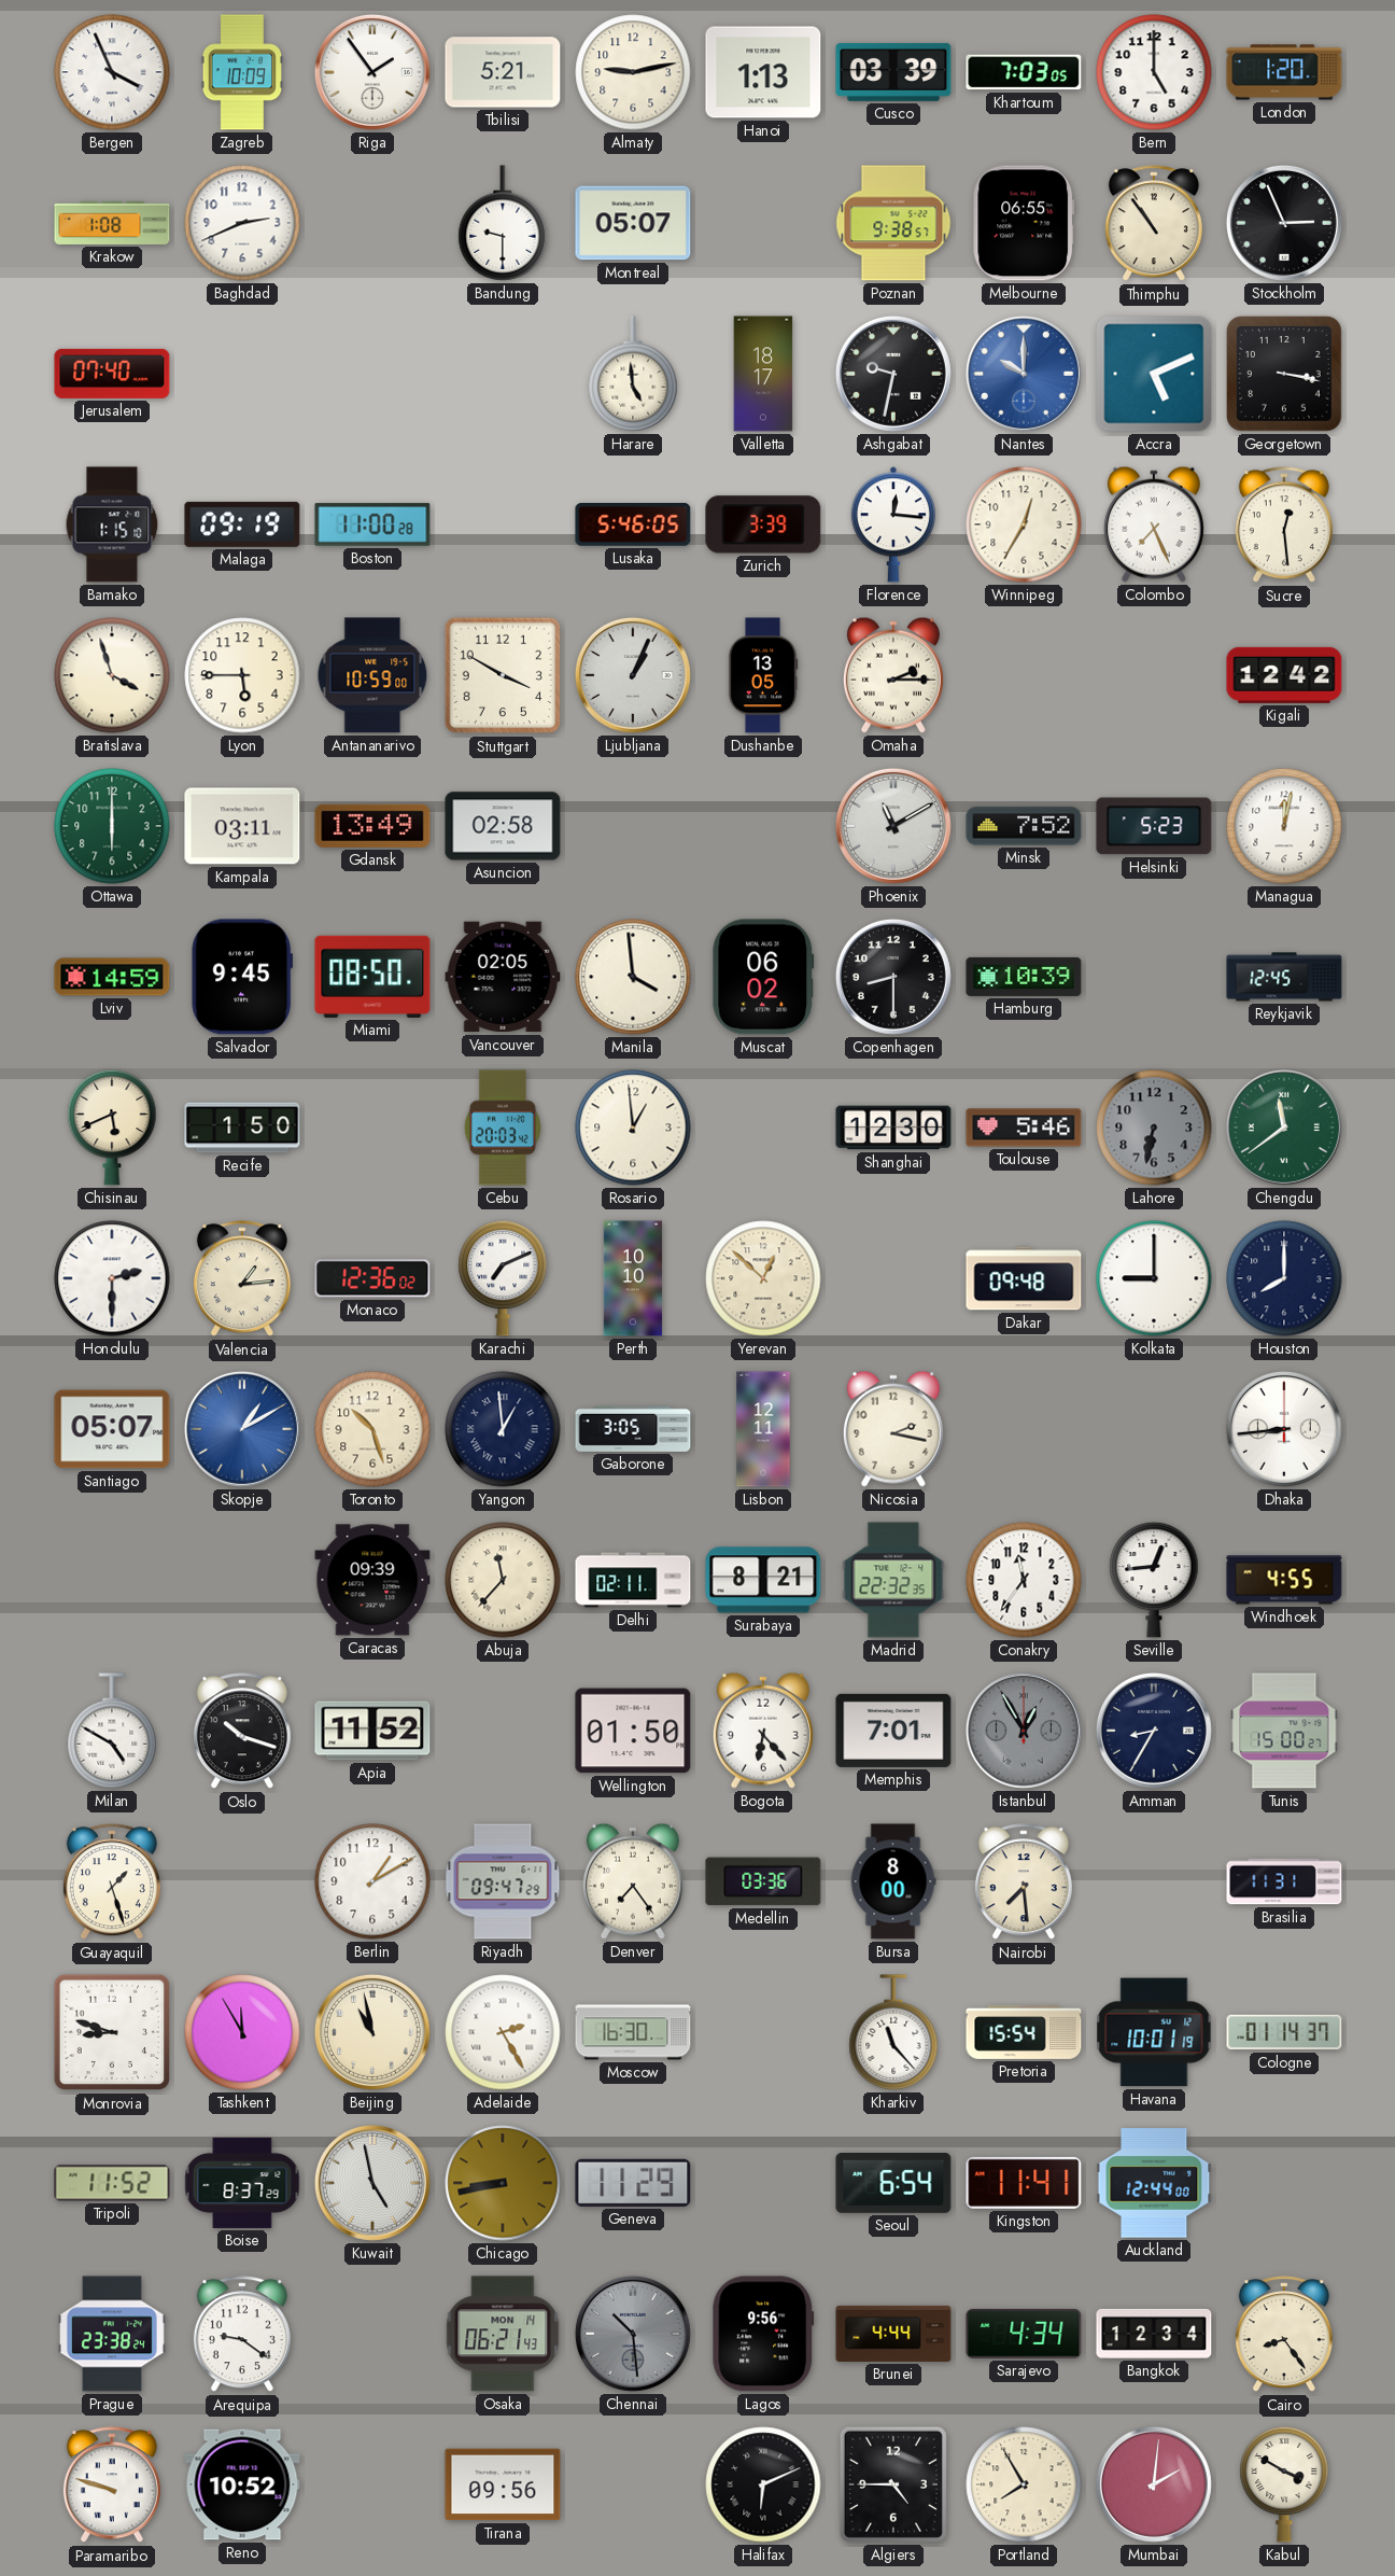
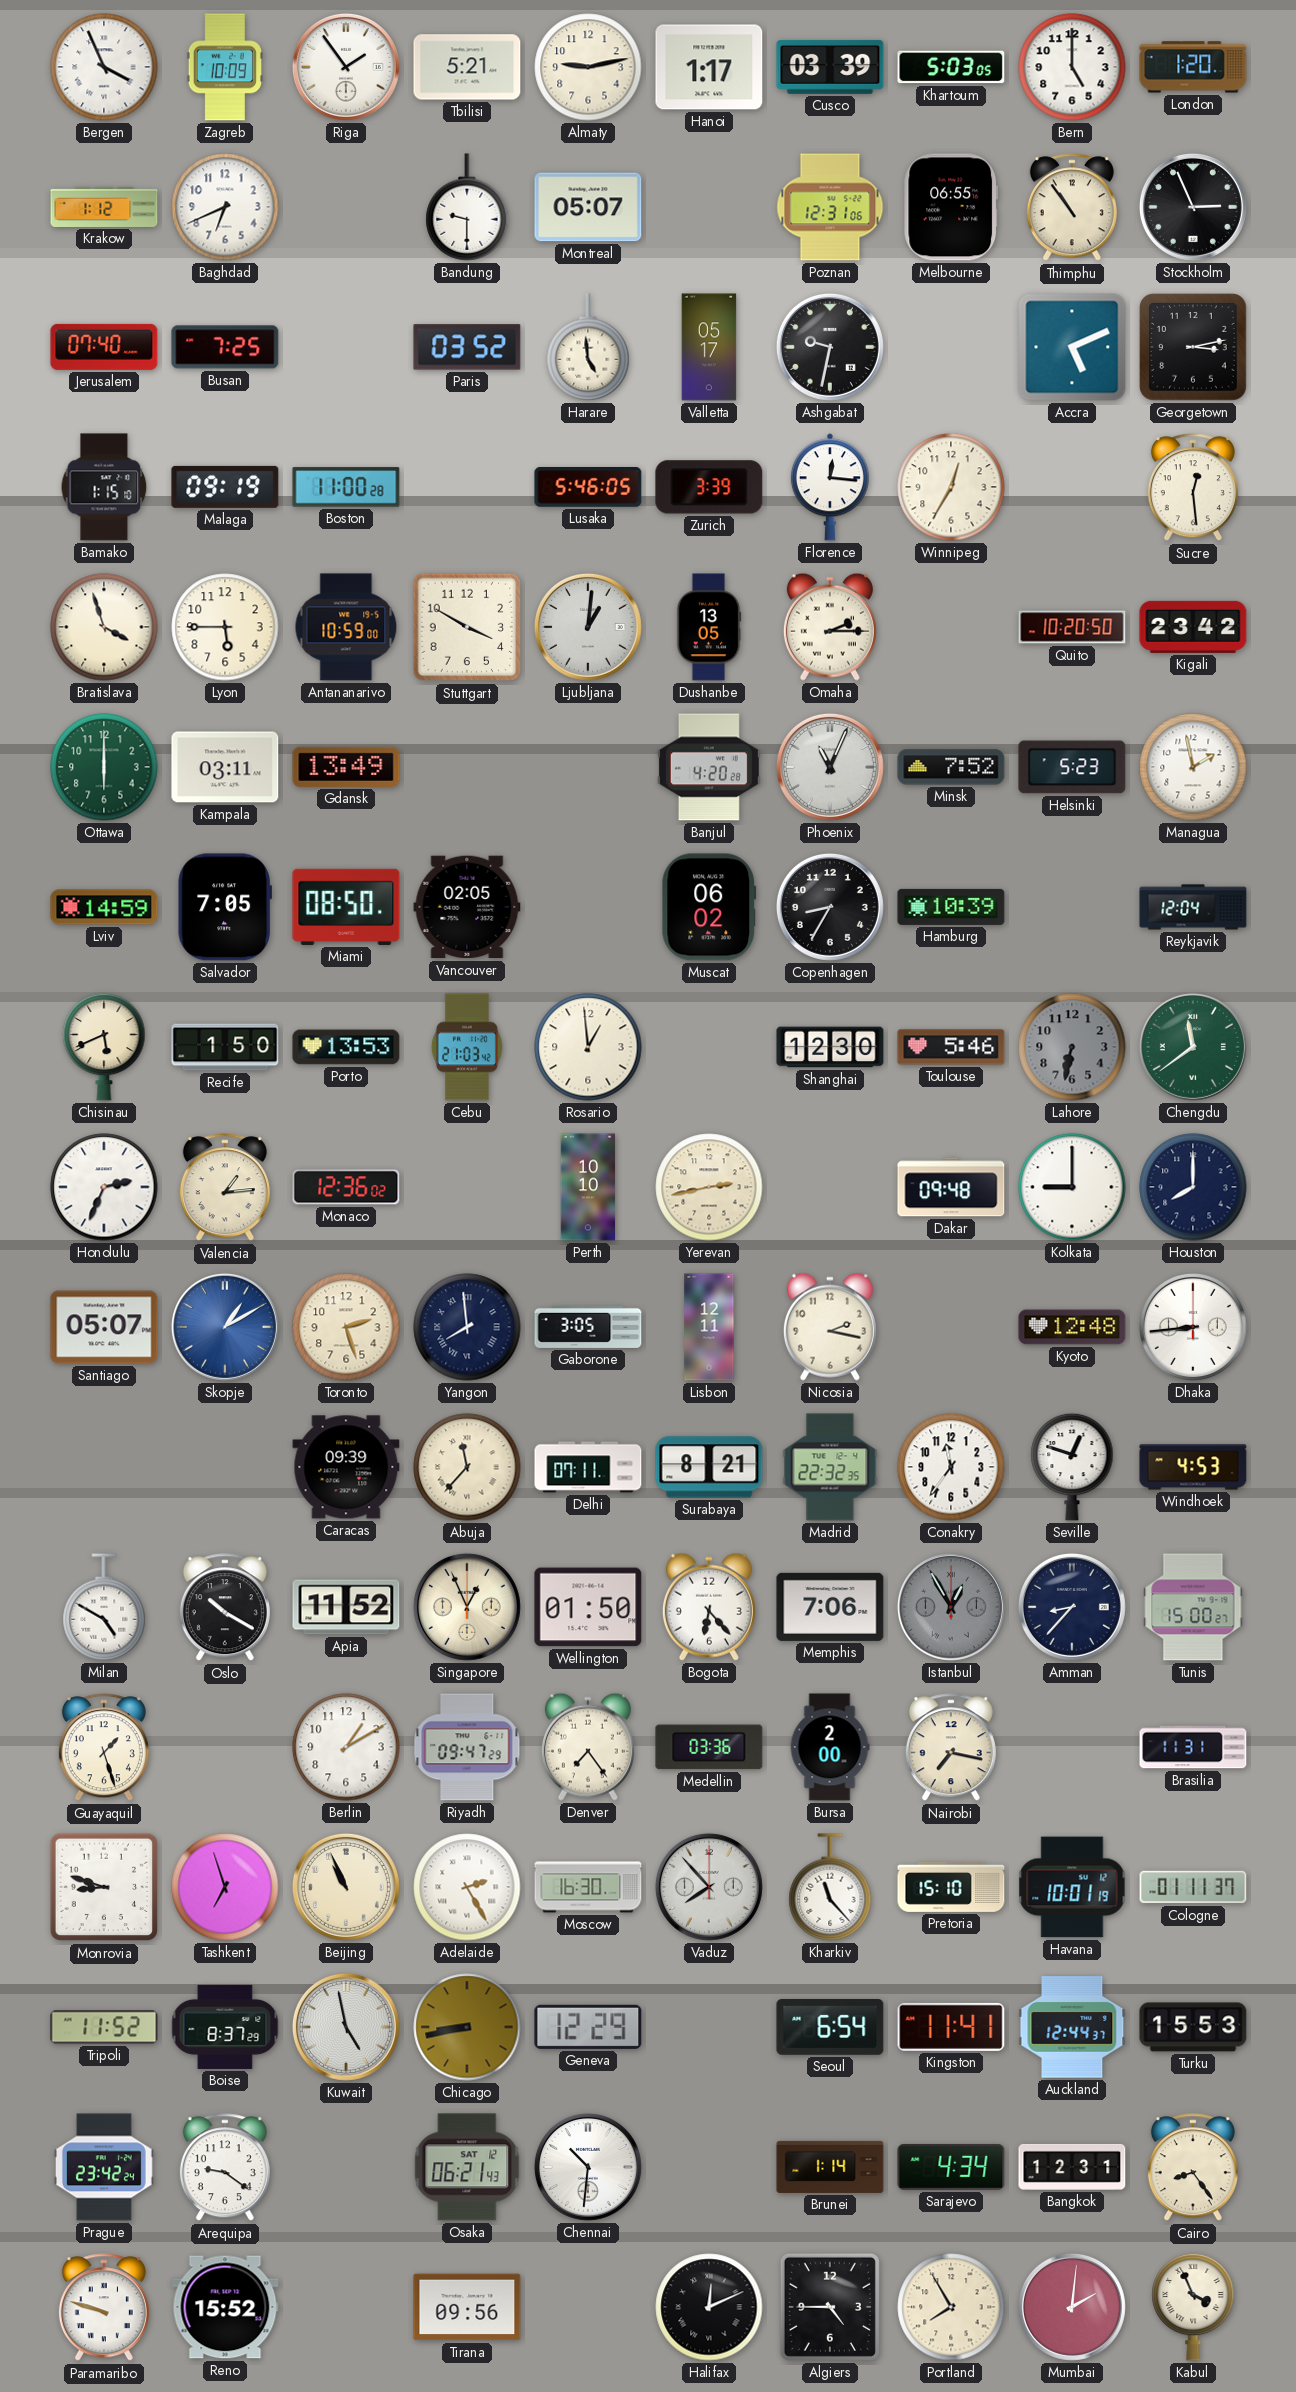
Hanoi: 1:13 -> 1:17 (709, 67)
Khartoum: 7:03 -> 5:03 (951, 67)
Krakow: 1:08 -> 1:12 (104, 207)
Baghdad: 2:41 -> 6:41 (225, 207)
Poznan: 9:38 -> 12:31 (830, 207)
Busan: none -> 7:25 (225, 347)
Paris: none -> 03:52 (467, 347)
Valletta: 18:17 -> 05:17 (709, 347)
Nantes: 10:00 -> none (1024, 374)
Georgetown: 3:17 -> 3:13 (1193, 347)
Colombo: 7:26 -> none (1154, 524)
Ljubljana: 1:04 -> 1:01 (588, 627)
Quito: none -> 10:20 (1072, 627)
Kigali: 12:42 -> 23:42 (1193, 627)
Asuncion: 02:58 -> none (503, 826)
Banjul: none -> 4:20 (709, 767)
Phoenix: 11:10 -> 11:04 (830, 767)
Managua: 12:02 -> 1:58 (1193, 767)
Salvador: 9:45 -> 7:05 (225, 907)
Manila: 3:59 -> none (633, 977)
Copenhagen: 8:30 -> 8:35 (830, 907)
Reykjavik: 12:45 -> 12:04 (1193, 907)
Porto: none -> 13:53 (346, 1047)
Cebu: 20:03 -> 21:03 (467, 1047)
Honolulu: 2:30 -> 2:34 (104, 1187)
Karachi: 7:11 -> none (503, 1278)
Yerevan: 12:52 -> 2:43 (709, 1187)
Toronto: 10:27 -> 2:27 (346, 1327)
Yangon: 12:59 -> 7:59 (467, 1327)
Kyoto: none -> 12:48 (1072, 1327)
Delhi: 02:11 -> 07:11 (588, 1467)
Seville: 12:44 -> 12:48 (1072, 1467)
Windhoek: 4:55 -> 4:53 (1193, 1467)
Oslo: 10:18 -> 10:20 (225, 1608)
Singapore: none -> 12:56 (467, 1607)
Memphis: 7:01 -> 7:06 (830, 1607)
Amman: 8:35 -> 8:37 (1072, 1607)
Bursa: 8:00 -> 2:00 (830, 1747)
Nairobi: 7:29 -> 7:17 (951, 1748)
Tashkent: 11:55 -> 6:57 (225, 1887)
Beijing: 10:58 -> 10:56 (346, 1887)
Vaduz: none -> 7:53 (709, 1887)
Pretoria: 15:54 -> 15:10 (951, 1887)
Cologne: 01:14 -> 01:11 (1193, 1887)
Geneva: 11:29 -> 12:29 (588, 2027)
Auckland: 12:44:00 -> 12:44:37 (1072, 2027)
Turku: none -> 15:53 (1193, 2027)
Prague: 23:38 -> 23:42 (104, 2167)
Osaka date: MON 14 -> SAT 12 (467, 2167)
Chennai: 10:29 -> 10:31 (588, 2167)
Chennai dial: grey -> white (588, 2167)
Lagos: 9:56 -> none (763, 2334)
Brunei: 4:44 -> 1:14 (830, 2167)
Bangkok: 12:34 -> 12:31 (1072, 2167)
Reno: 10:52 -> 15:52 (225, 2307)
Halifax: 6:11 -> 12:11 (709, 2307)
Kabul: 3:50 -> 3:56 (1193, 2307)
